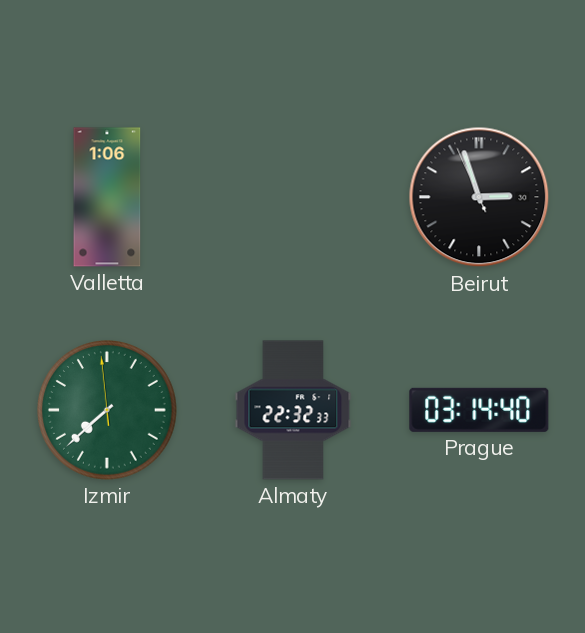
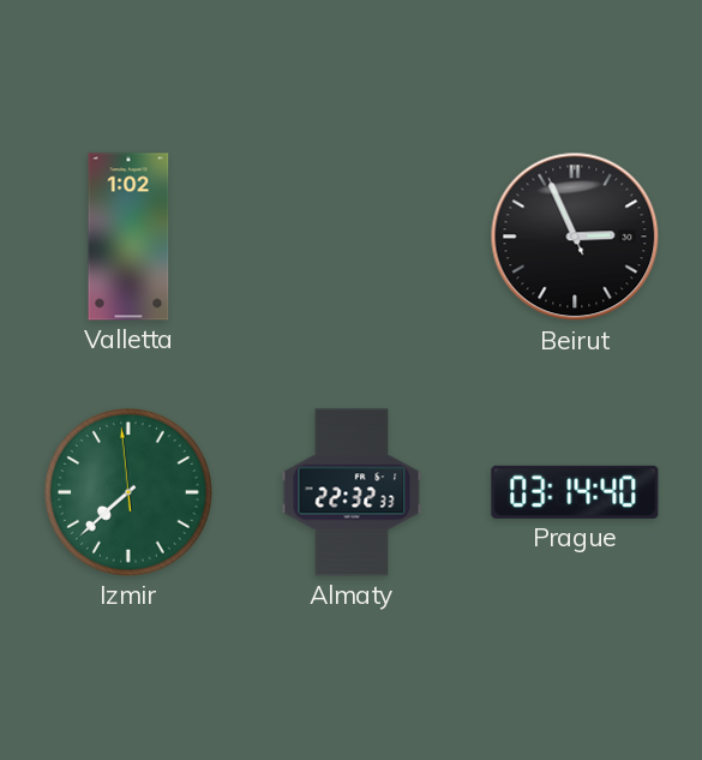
Valletta: 1:06 -> 1:02 (128, 237)
Beirut: 2:56 -> 2:55 (575, 237)
